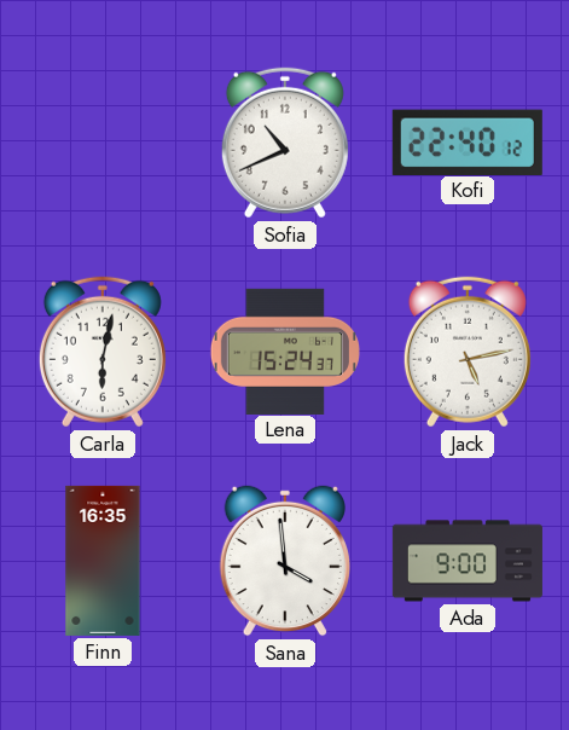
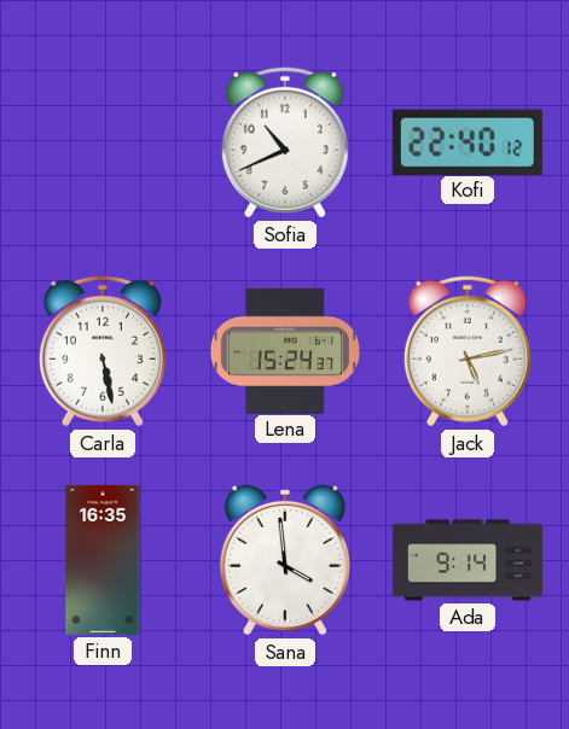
Carla: 6:02 -> 5:28 (103, 351)
Ada: 9:00 -> 9:14 (468, 560)
